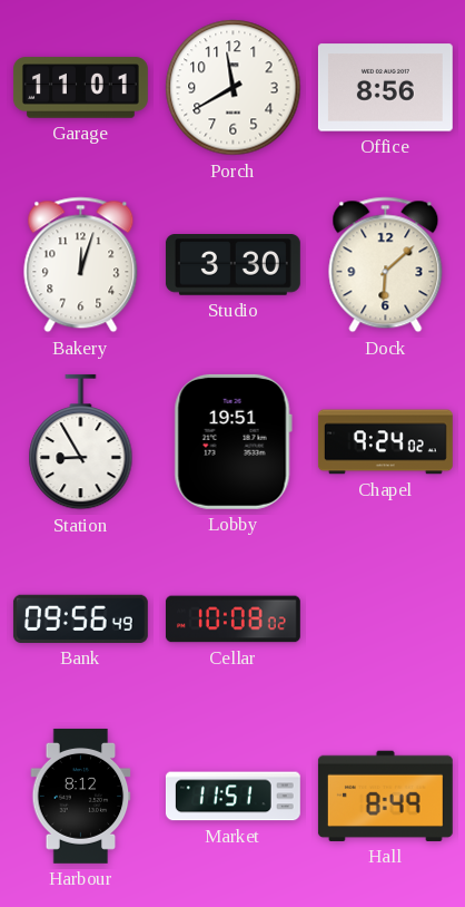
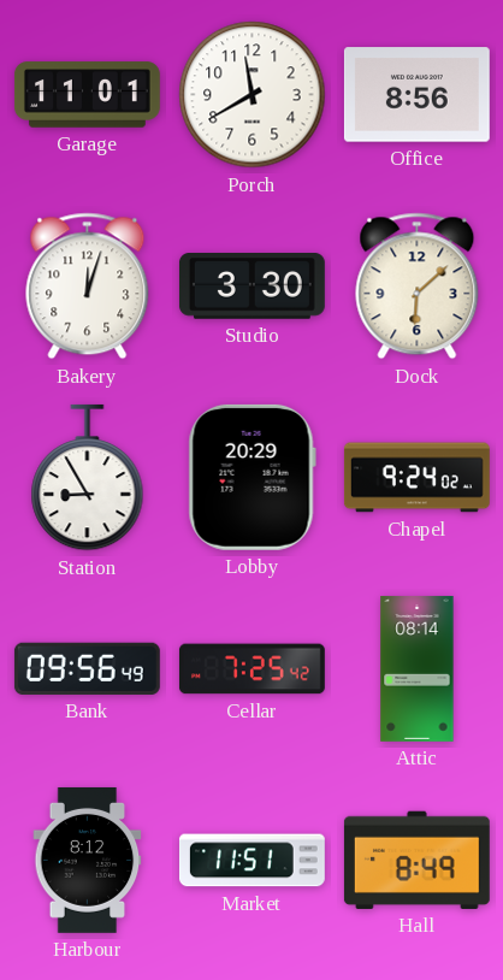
Lobby: 19:51 -> 20:29 (251, 477)
Cellar: 10:08 -> 7:25 (251, 669)
Attic: none -> 08:14 (418, 668)
